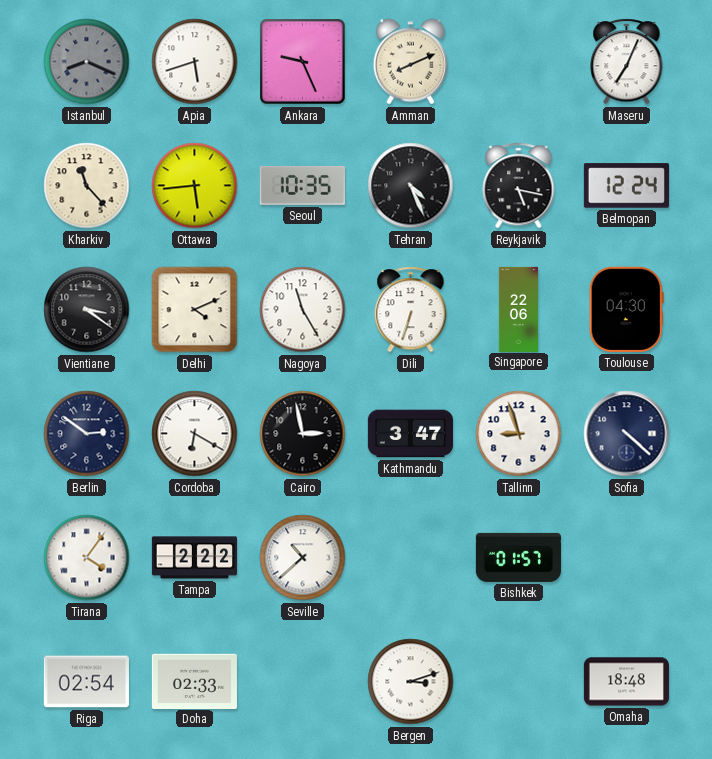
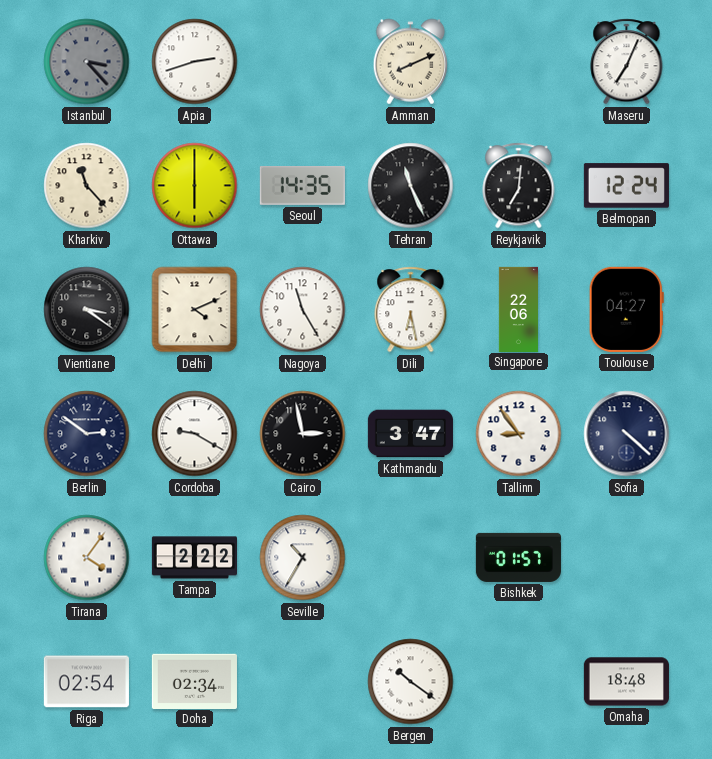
Istanbul: 8:19 -> 3:23 (87, 62)
Apia: 5:42 -> 2:42 (195, 62)
Ankara: 9:26 -> none (303, 62)
Ottawa: 5:44 -> 6:00 (195, 186)
Seoul: 10:35 -> 14:35 (302, 186)
Tehran: 4:26 -> 11:26 (411, 186)
Reykjavik: 5:17 -> 7:01 (519, 186)
Dili: 6:33 -> 6:28 (411, 310)
Toulouse: 04:30 -> 04:27 (626, 309)
Cordoba: 6:20 -> 9:20 (195, 434)
Tallinn: 8:57 -> 8:54 (519, 434)
Seville: 10:38 -> 10:35 (303, 558)
Doha: 02:33 -> 02:34 (194, 681)
Bergen: 3:12 -> 10:21 (411, 682)
